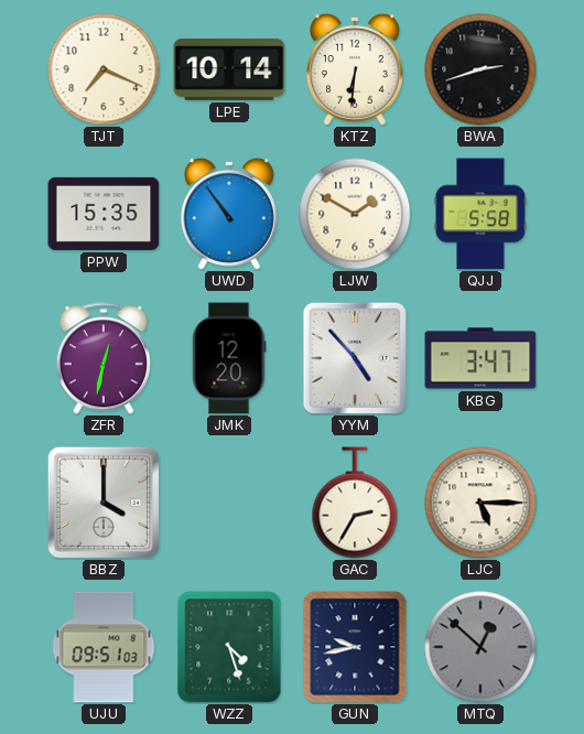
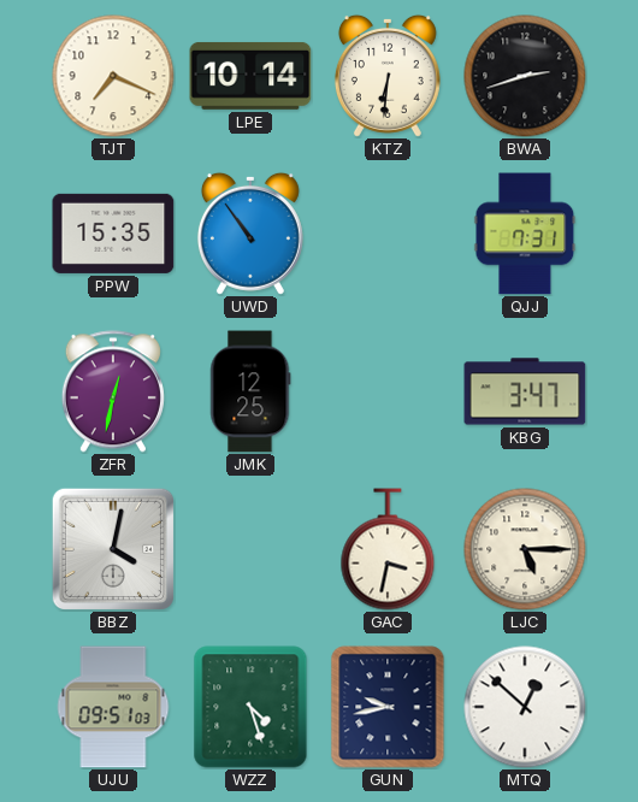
LJW: 1:50 -> none (355, 214)
QJJ: 5:58 -> 7:31 (525, 234)
JMK: 12:20 -> 12:25 (250, 391)
YYM: 4:53 -> none (354, 357)
BBZ: 4:00 -> 4:02 (112, 548)
GAC: 2:35 -> 3:32 (388, 549)
MTQ dial: grey -> white (525, 707)
